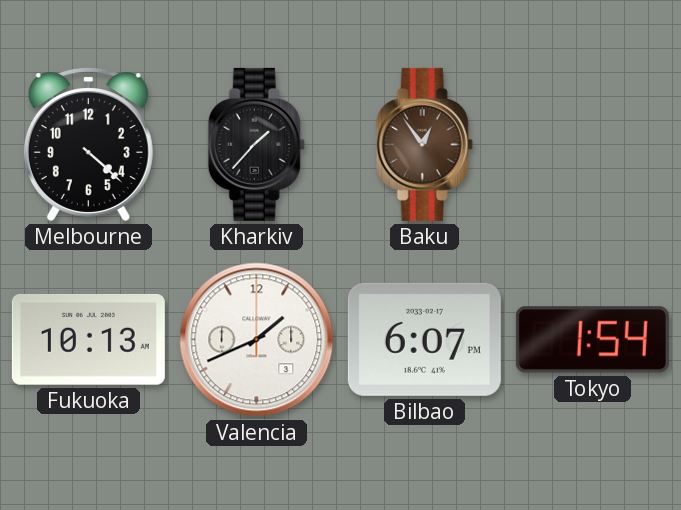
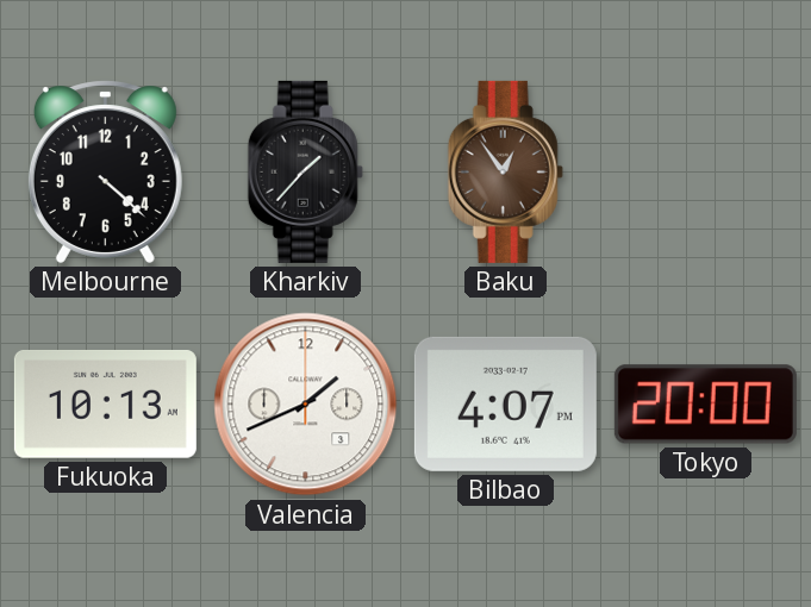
Bilbao: 6:07 -> 4:07 (505, 403)
Tokyo: 1:54 -> 20:00 (705, 405)
